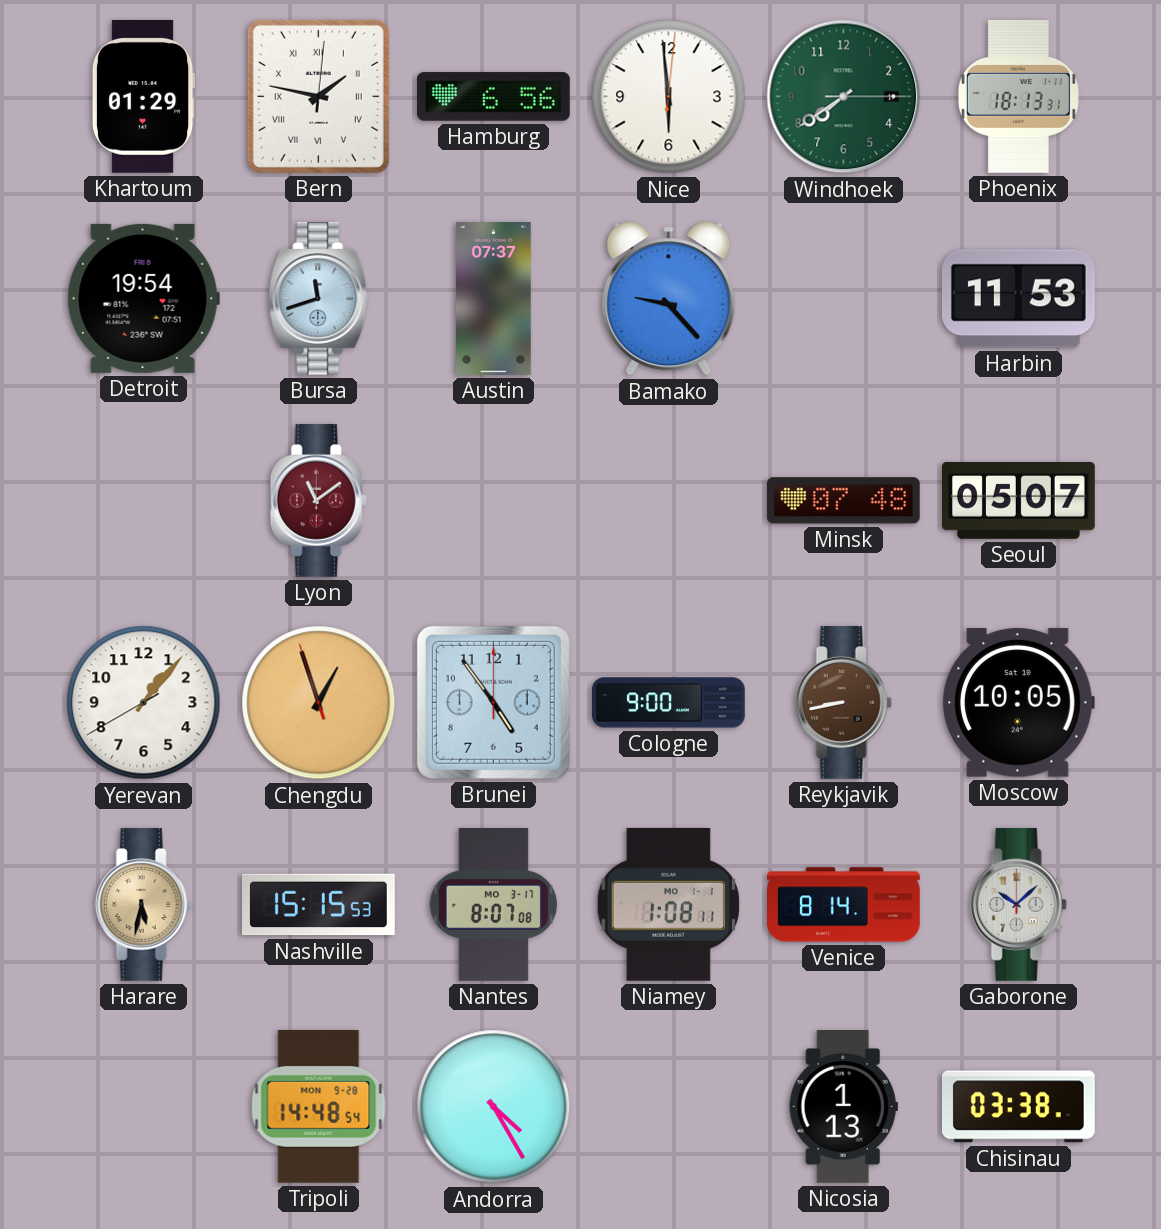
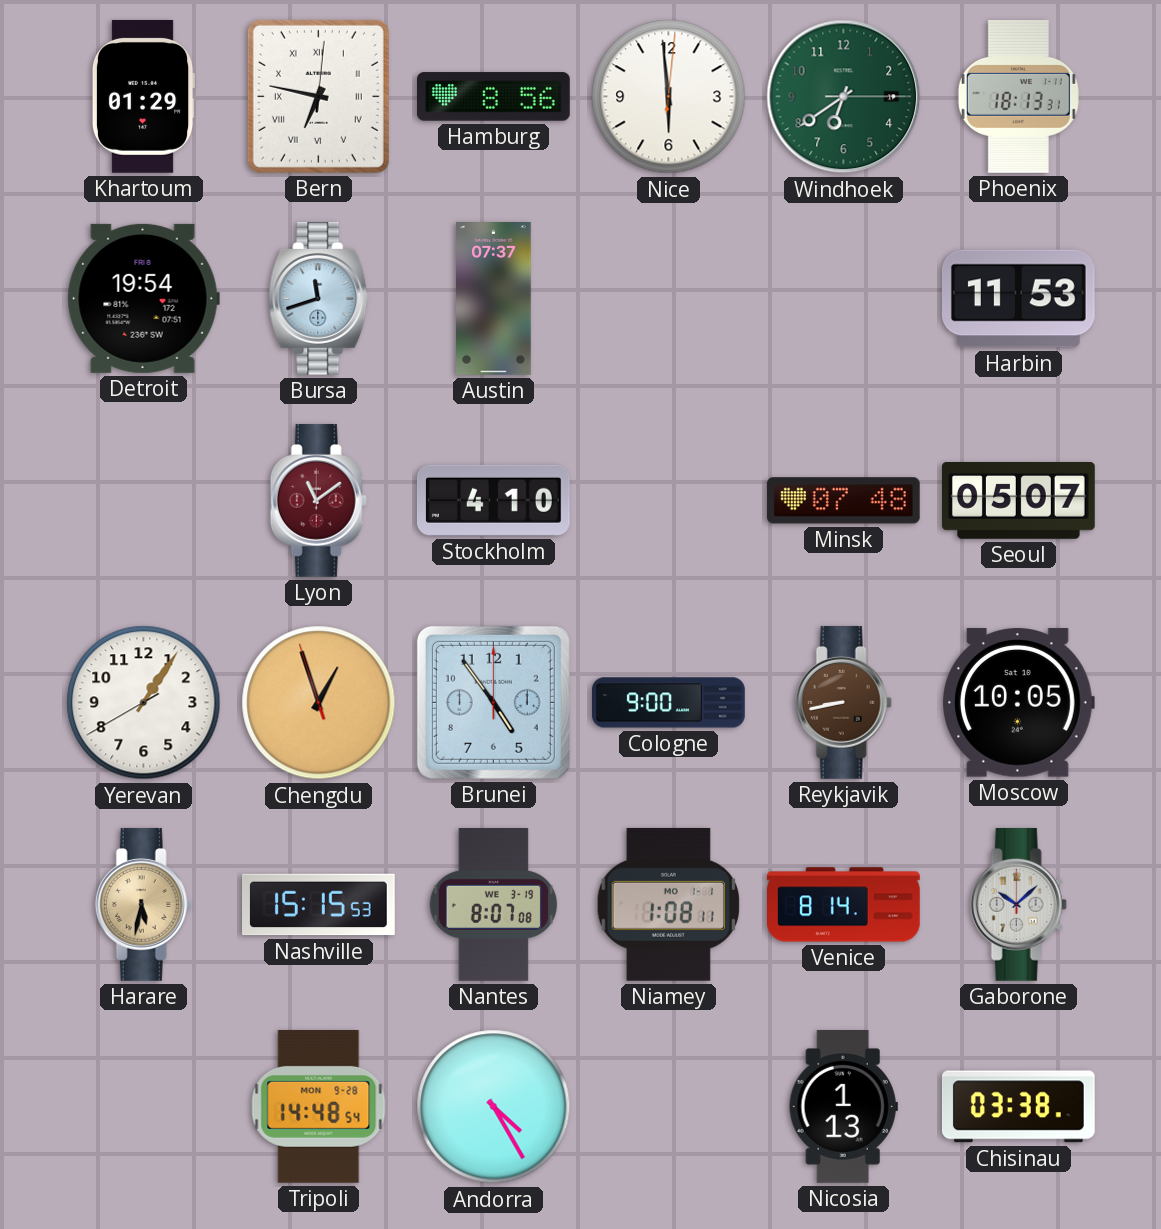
Bern: 1:47 -> 6:47 (318, 96)
Hamburg: 6:56 -> 8:56 (494, 97)
Windhoek: 7:39 -> 6:39 (844, 97)
Bamako: 9:23 -> none (669, 299)
Stockholm: none -> 4:10 (493, 500)
Yerevan: 1:06 -> 1:05 (144, 703)
Nantes date: MO 3-17 -> WE 3-19 (494, 905)
